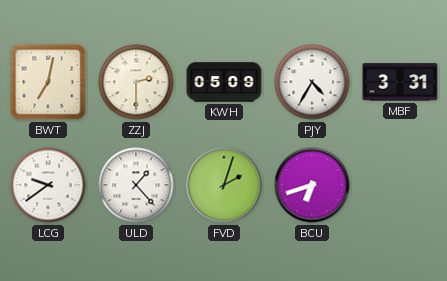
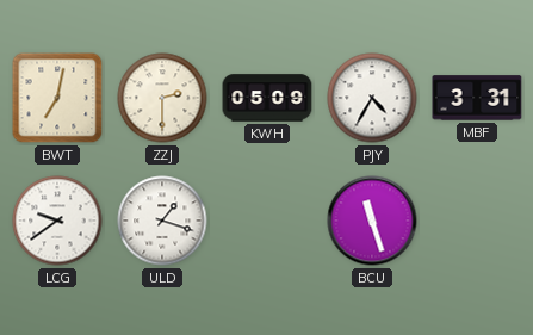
ULD: 1:23 -> 1:18 (162, 221)
FVD: 2:03 -> none (224, 185)
BCU: 6:42 -> 11:27 (372, 221)
